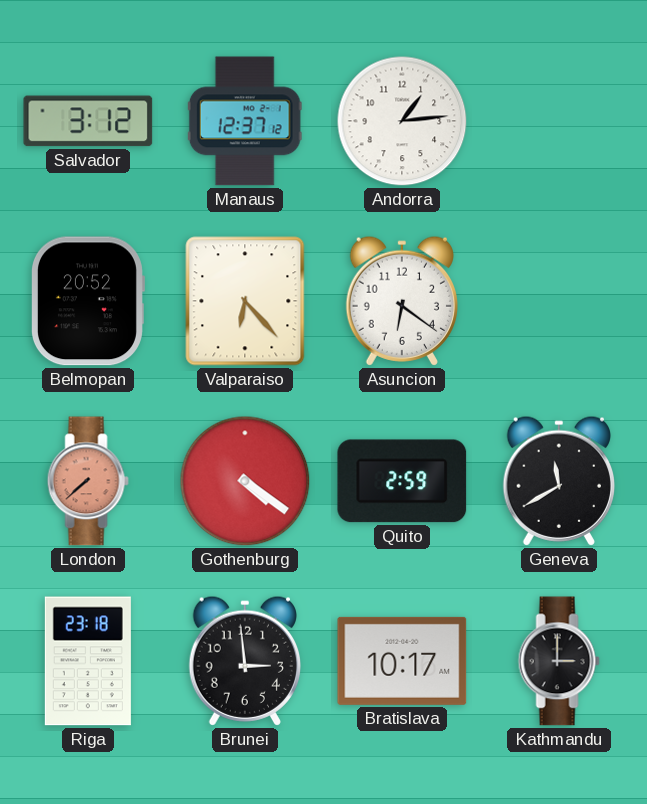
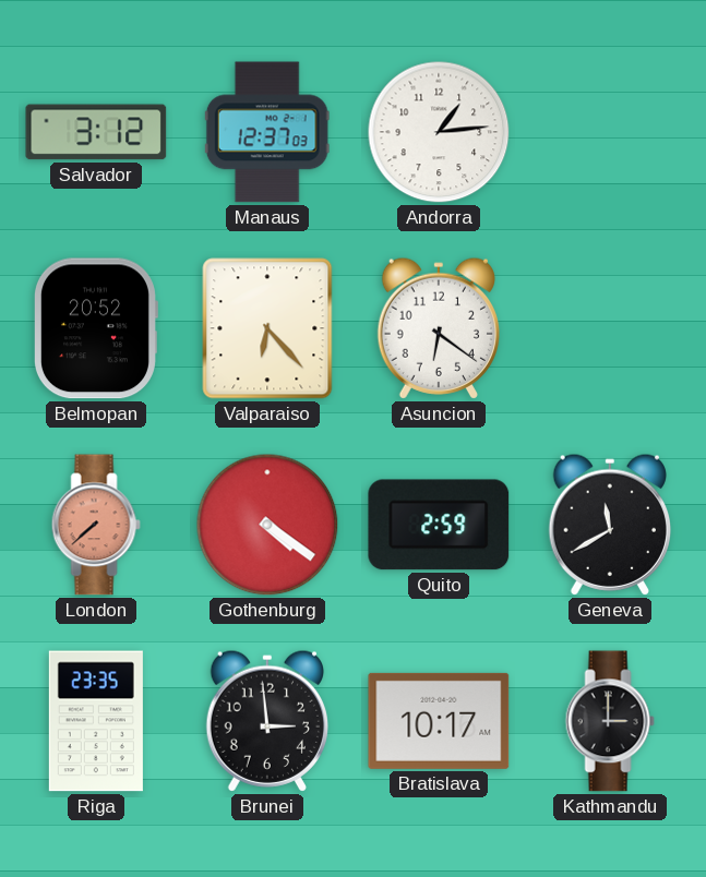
Manaus: 12:37:12 -> 12:37:03 (267, 132)
Riga: 23:18 -> 23:35 (96, 721)
